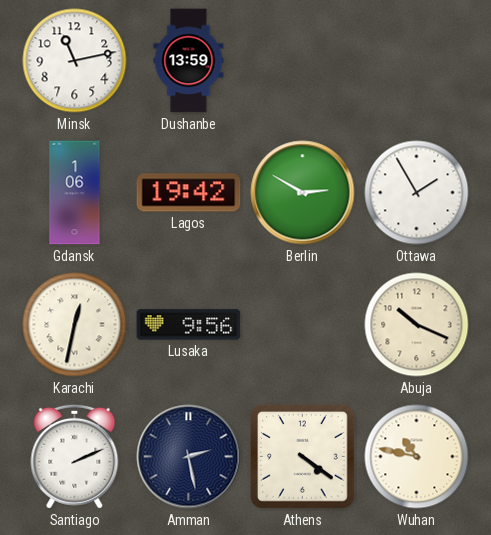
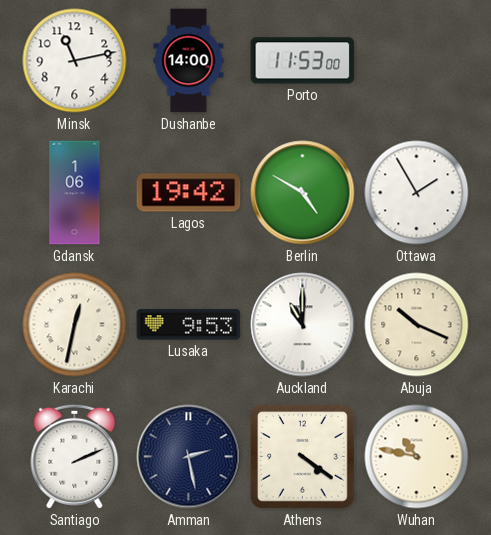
Dushanbe: 13:59 -> 14:00 (189, 61)
Porto: none -> 11:53 (303, 61)
Berlin: 2:50 -> 4:50 (303, 193)
Lusaka: 9:56 -> 9:53 (189, 325)
Auckland: none -> 11:00 (303, 325)
